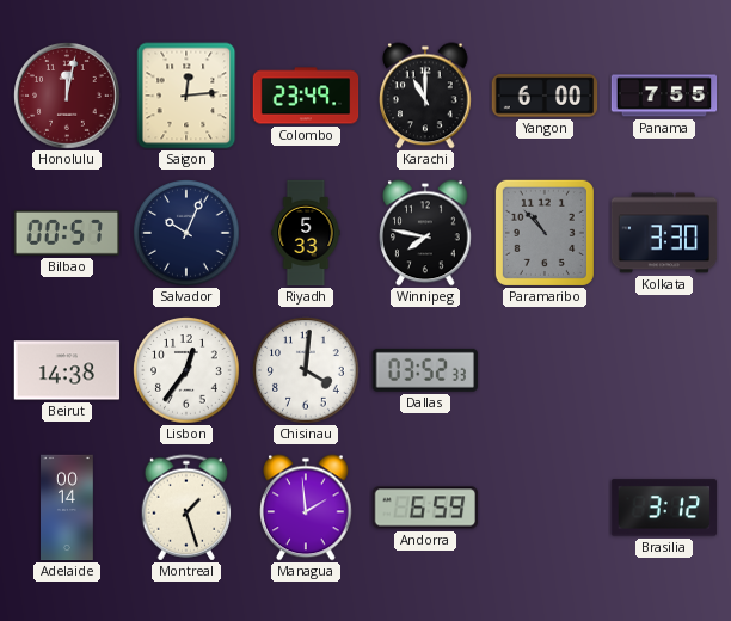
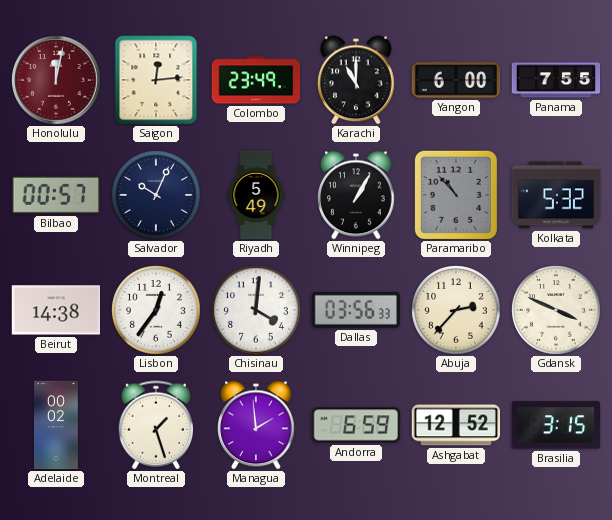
Riyadh: 5:33 -> 5:49 (256, 195)
Winnipeg: 7:47 -> 1:05 (356, 195)
Kolkata: 3:30 -> 5:32 (556, 195)
Dallas: 03:52 -> 03:56 (356, 310)
Abuja: none -> 2:37 (456, 310)
Gdansk: none -> 3:49 (556, 310)
Adelaide: 00:14 -> 00:02 (57, 425)
Ashgabat: none -> 12:52 (456, 425)
Brasilia: 3:12 -> 3:15 (555, 425)
